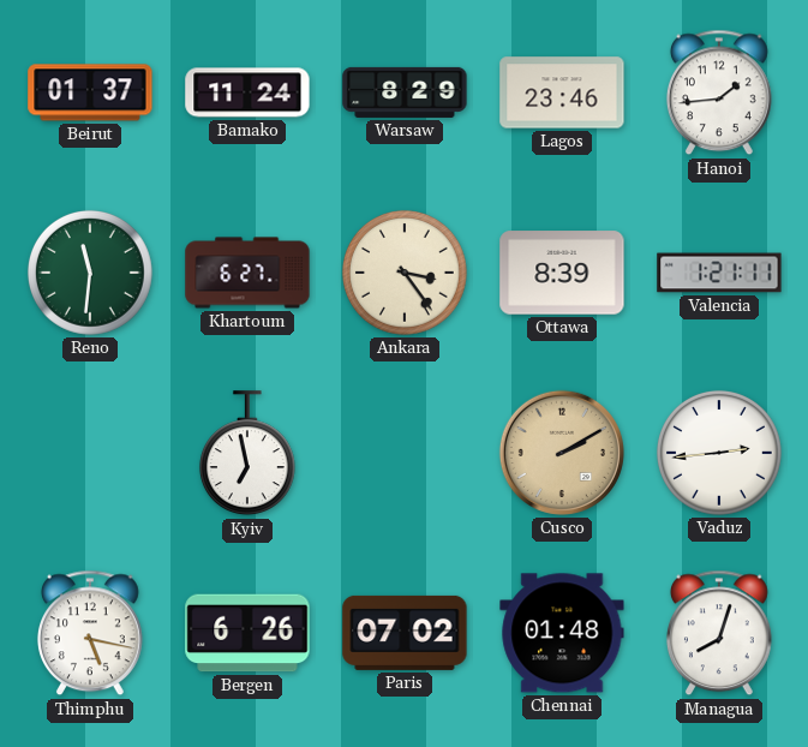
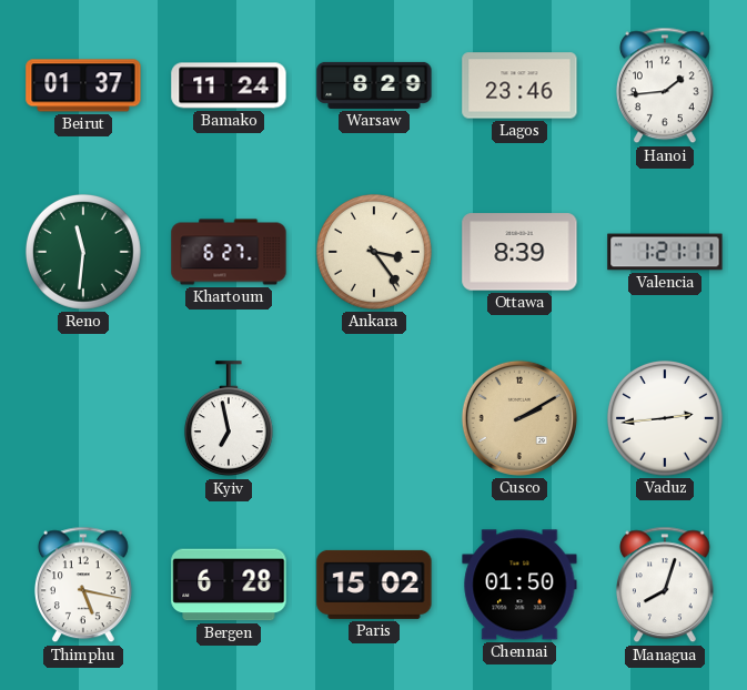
Bergen: 6:26 -> 6:28 (229, 585)
Paris: 07:02 -> 15:02 (374, 585)
Chennai: 01:48 -> 01:50 (519, 585)
